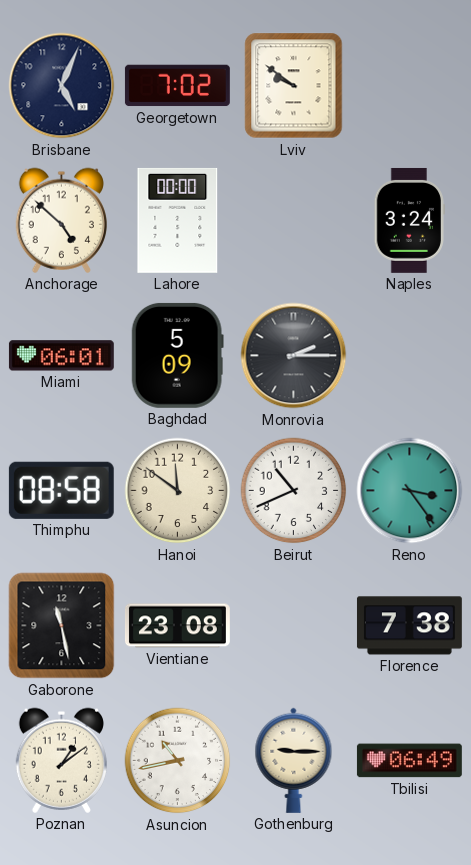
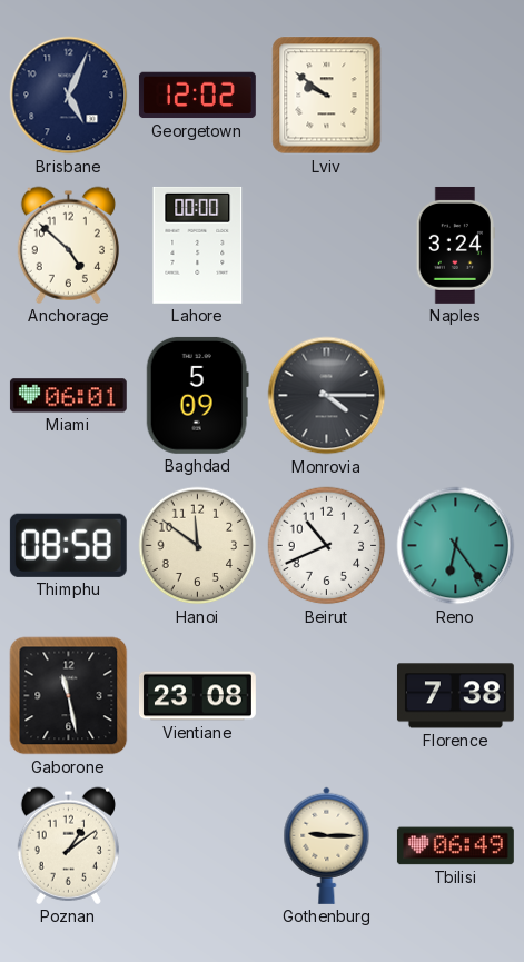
Georgetown: 7:02 -> 12:02 (197, 96)
Monrovia: 2:15 -> 4:15 (327, 396)
Reno: 3:24 -> 6:24 (456, 546)
Asuncion: 10:43 -> none (178, 761)
